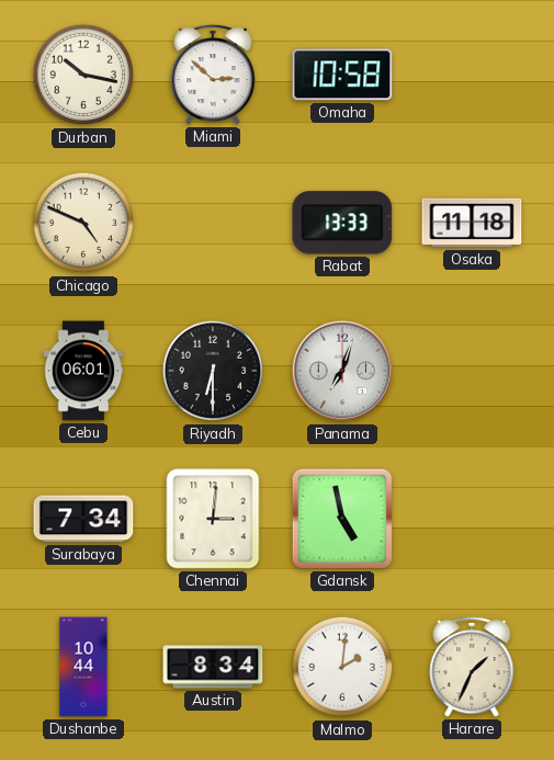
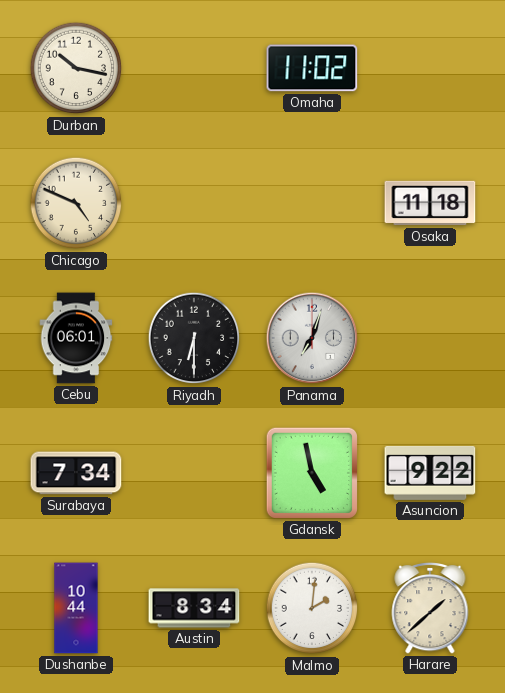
Miami: 2:52 -> none (213, 75)
Omaha: 10:58 -> 11:02 (312, 68)
Rabat: 13:33 -> none (342, 223)
Chennai: 3:01 -> none (213, 519)
Asuncion: none -> 9:22 (430, 473)
Harare: 1:34 -> 1:38 (430, 608)
